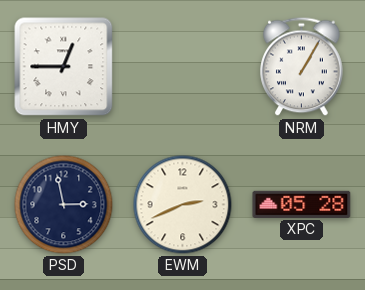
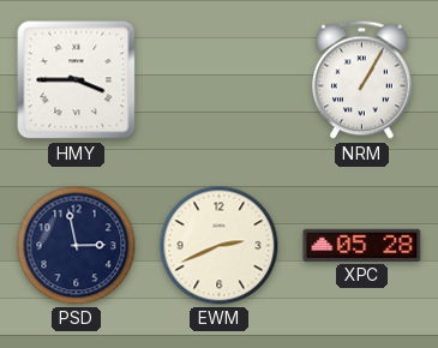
HMY: 12:45 -> 3:45 (77, 80)
